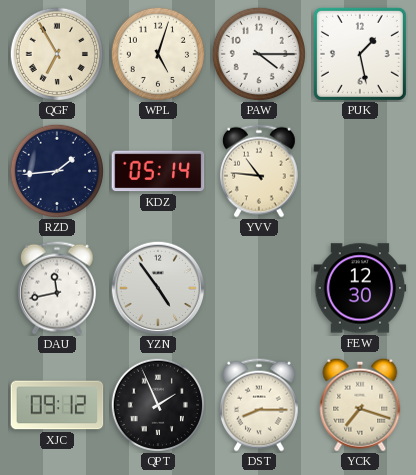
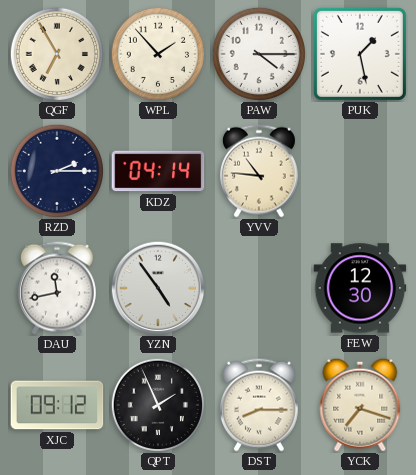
WPL: 5:03 -> 1:53 (157, 53)
RZD: 1:44 -> 2:15 (56, 170)
KDZ: 05:14 -> 04:14 (158, 171)
